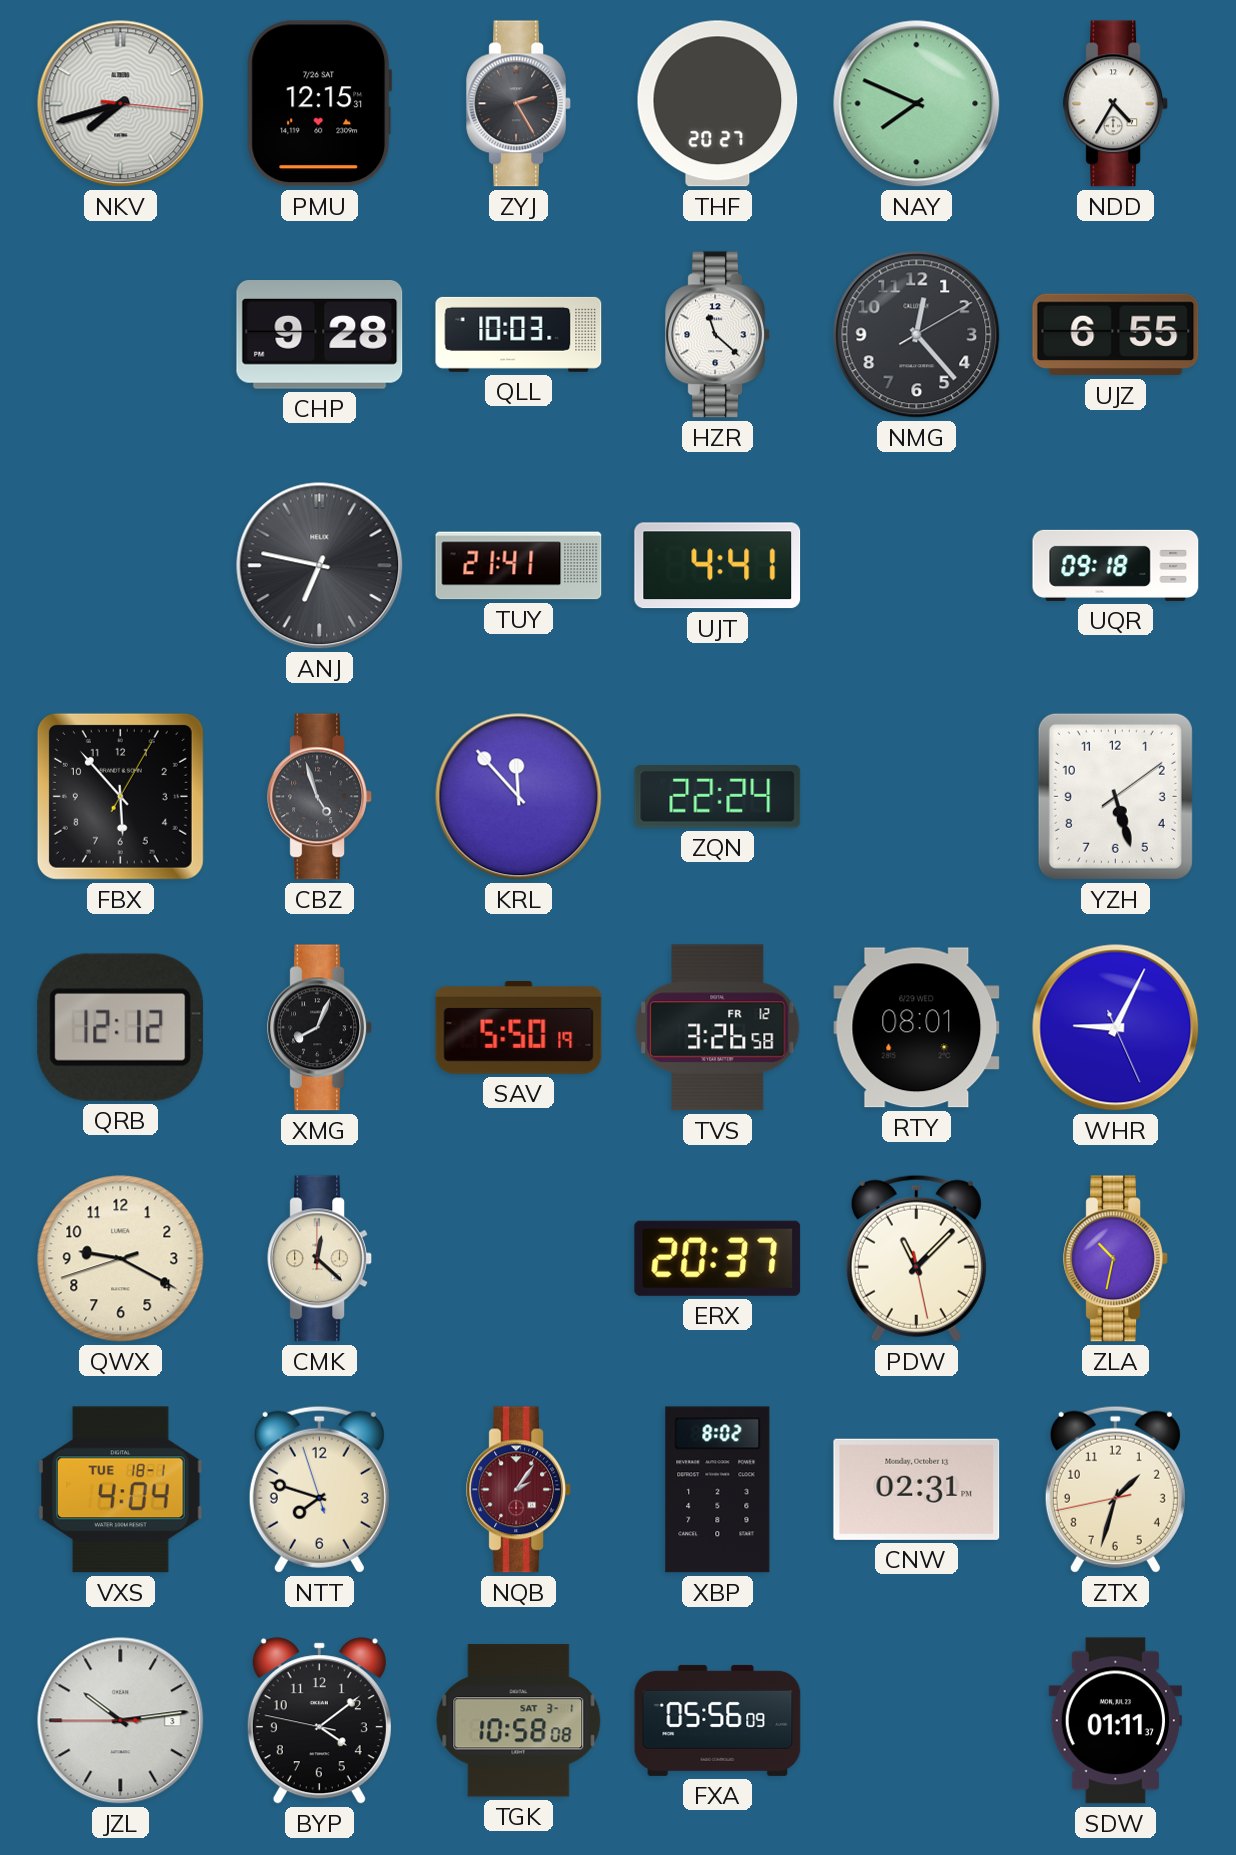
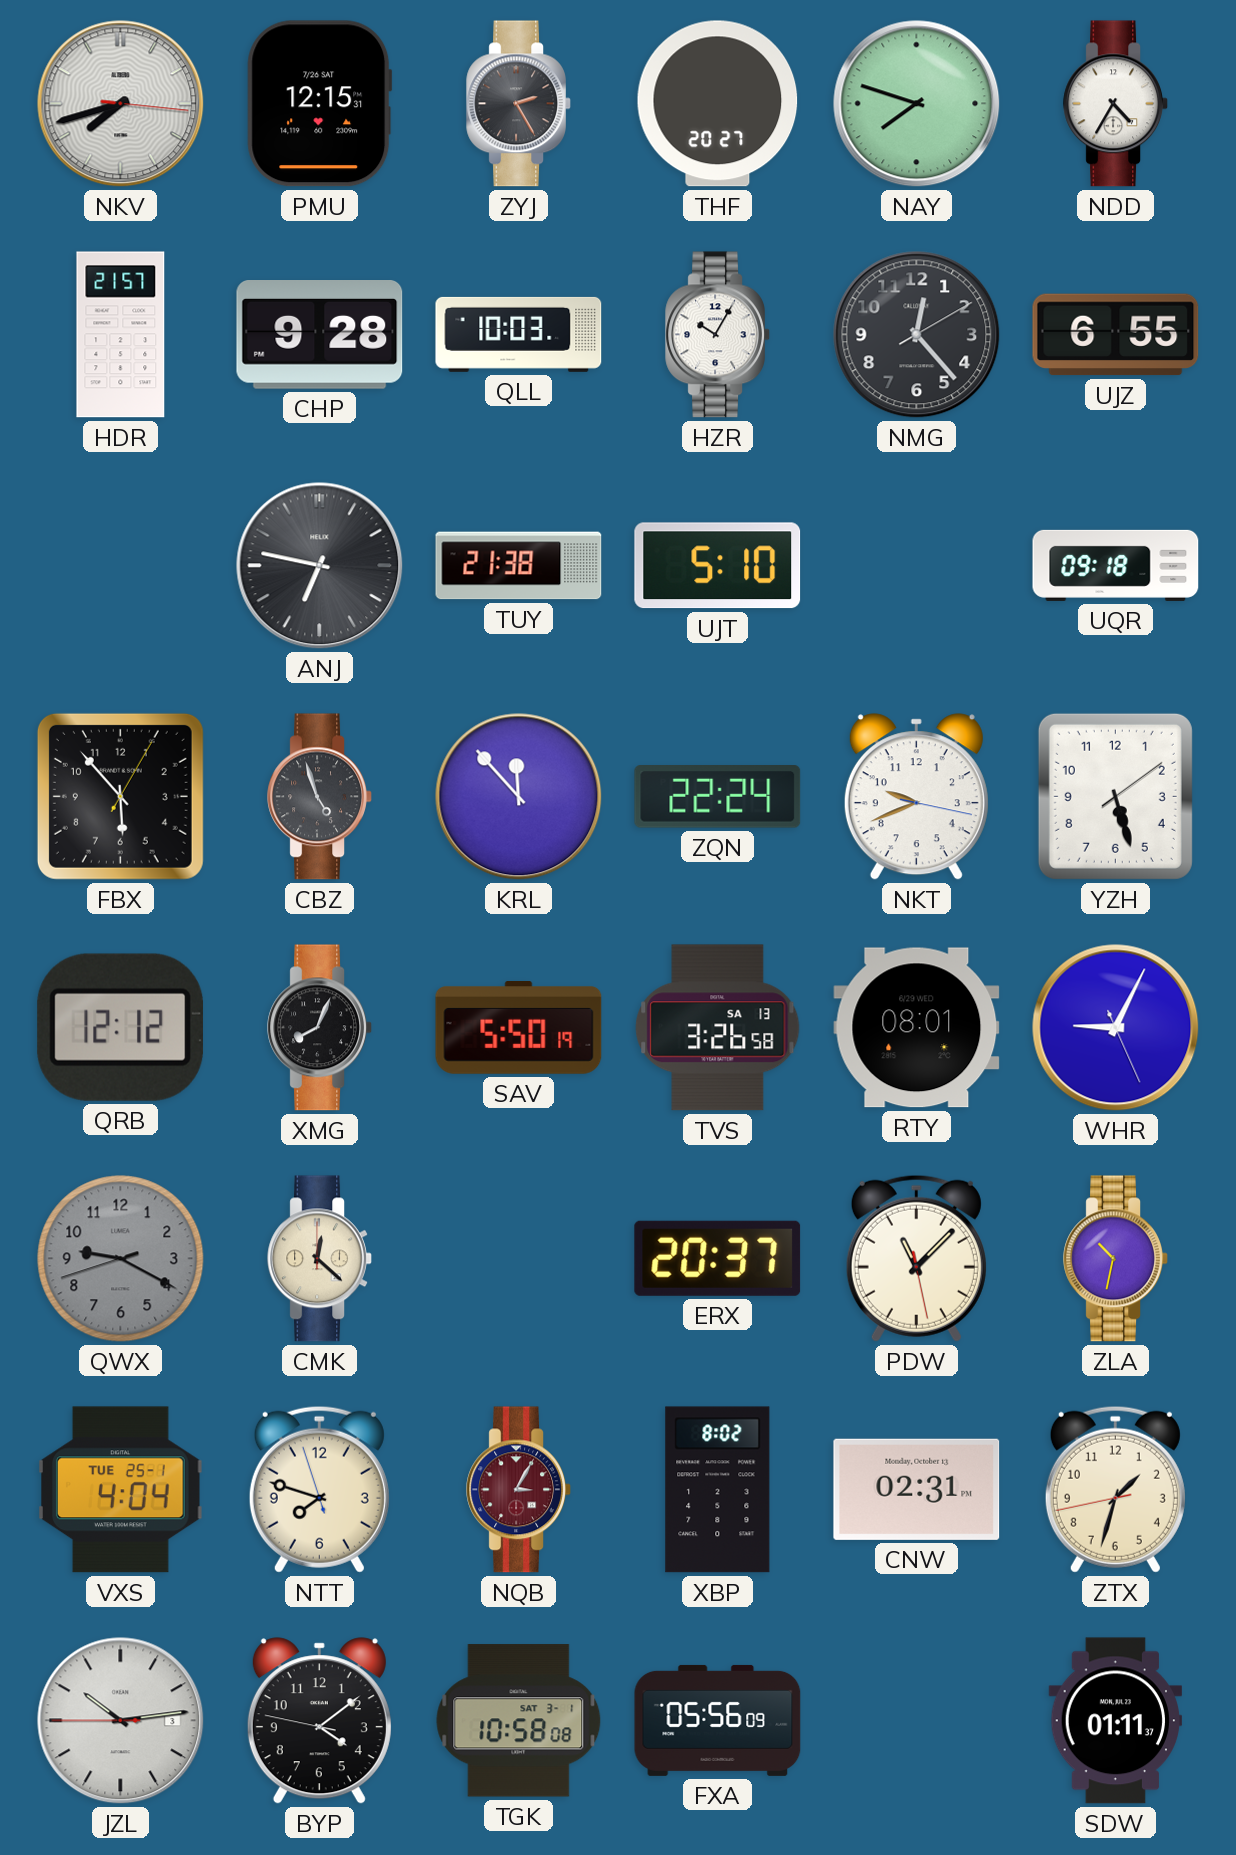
NAY: 7:49 -> 7:48 (917, 104)
HDR: none -> 21:57 (121, 335)
HZR: 11:22 -> 10:05 (717, 335)
TUY: 21:41 -> 21:38 (519, 566)
UJT: 4:41 -> 5:10 (718, 566)
NKT: none -> 9:41 (916, 797)
TVS date: FR 12 -> SA 13 (718, 1028)
QWX dial: cream -> grey (121, 1259)
VXS date: TUE 18-1 -> TUE 25-1 (121, 1490)
NQB: 2:06 -> 3:05 (518, 1490)
